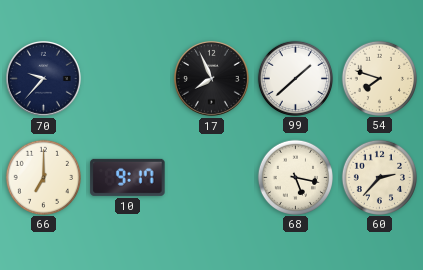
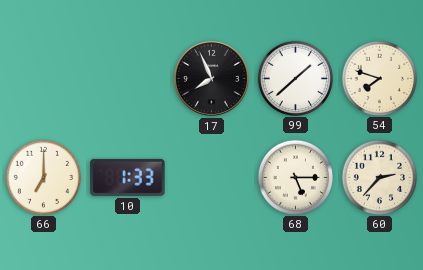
70: 9:37 -> none (44, 79)
10: 9:17 -> 1:33 (128, 177)
68: 5:17 -> 5:15 (295, 177)
